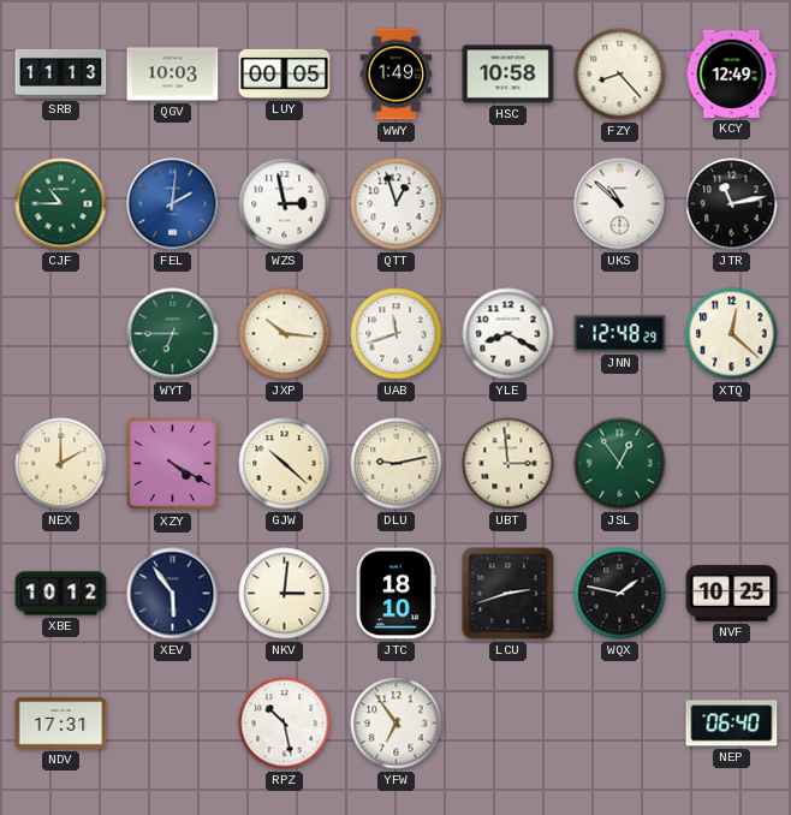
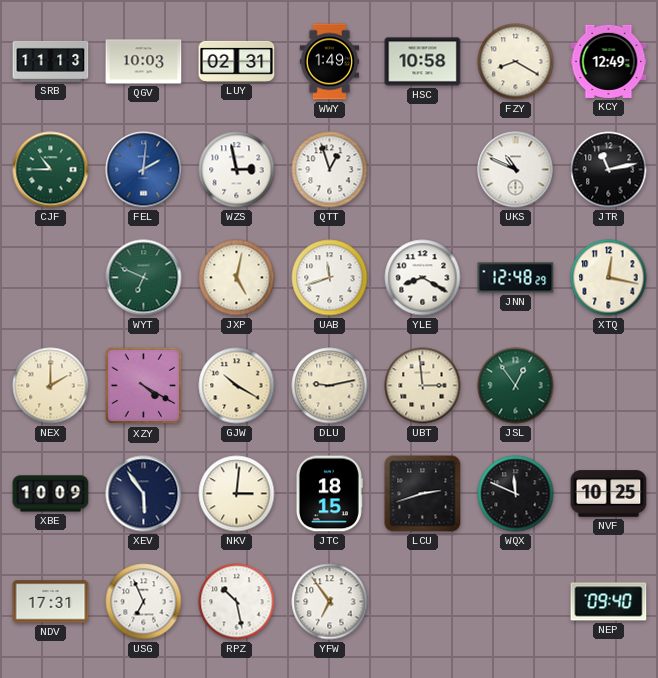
LUY: 00:05 -> 02:31 (237, 61)
FZY: 8:23 -> 8:20 (516, 62)
UKS: 10:52 -> 10:49 (516, 170)
WYT: 6:45 -> 6:49 (144, 278)
JXP: 10:16 -> 5:02 (237, 278)
XTQ: 12:22 -> 12:17 (609, 278)
GJW: 10:22 -> 10:20 (237, 386)
XBE: 10:12 -> 10:09 (51, 494)
JTC: 18:10 -> 18:15 (329, 494)
WQX: 1:47 -> 11:49 (516, 494)
USG: none -> 6:56 (144, 602)
NEP: 06:40 -> 09:40 (609, 602)
